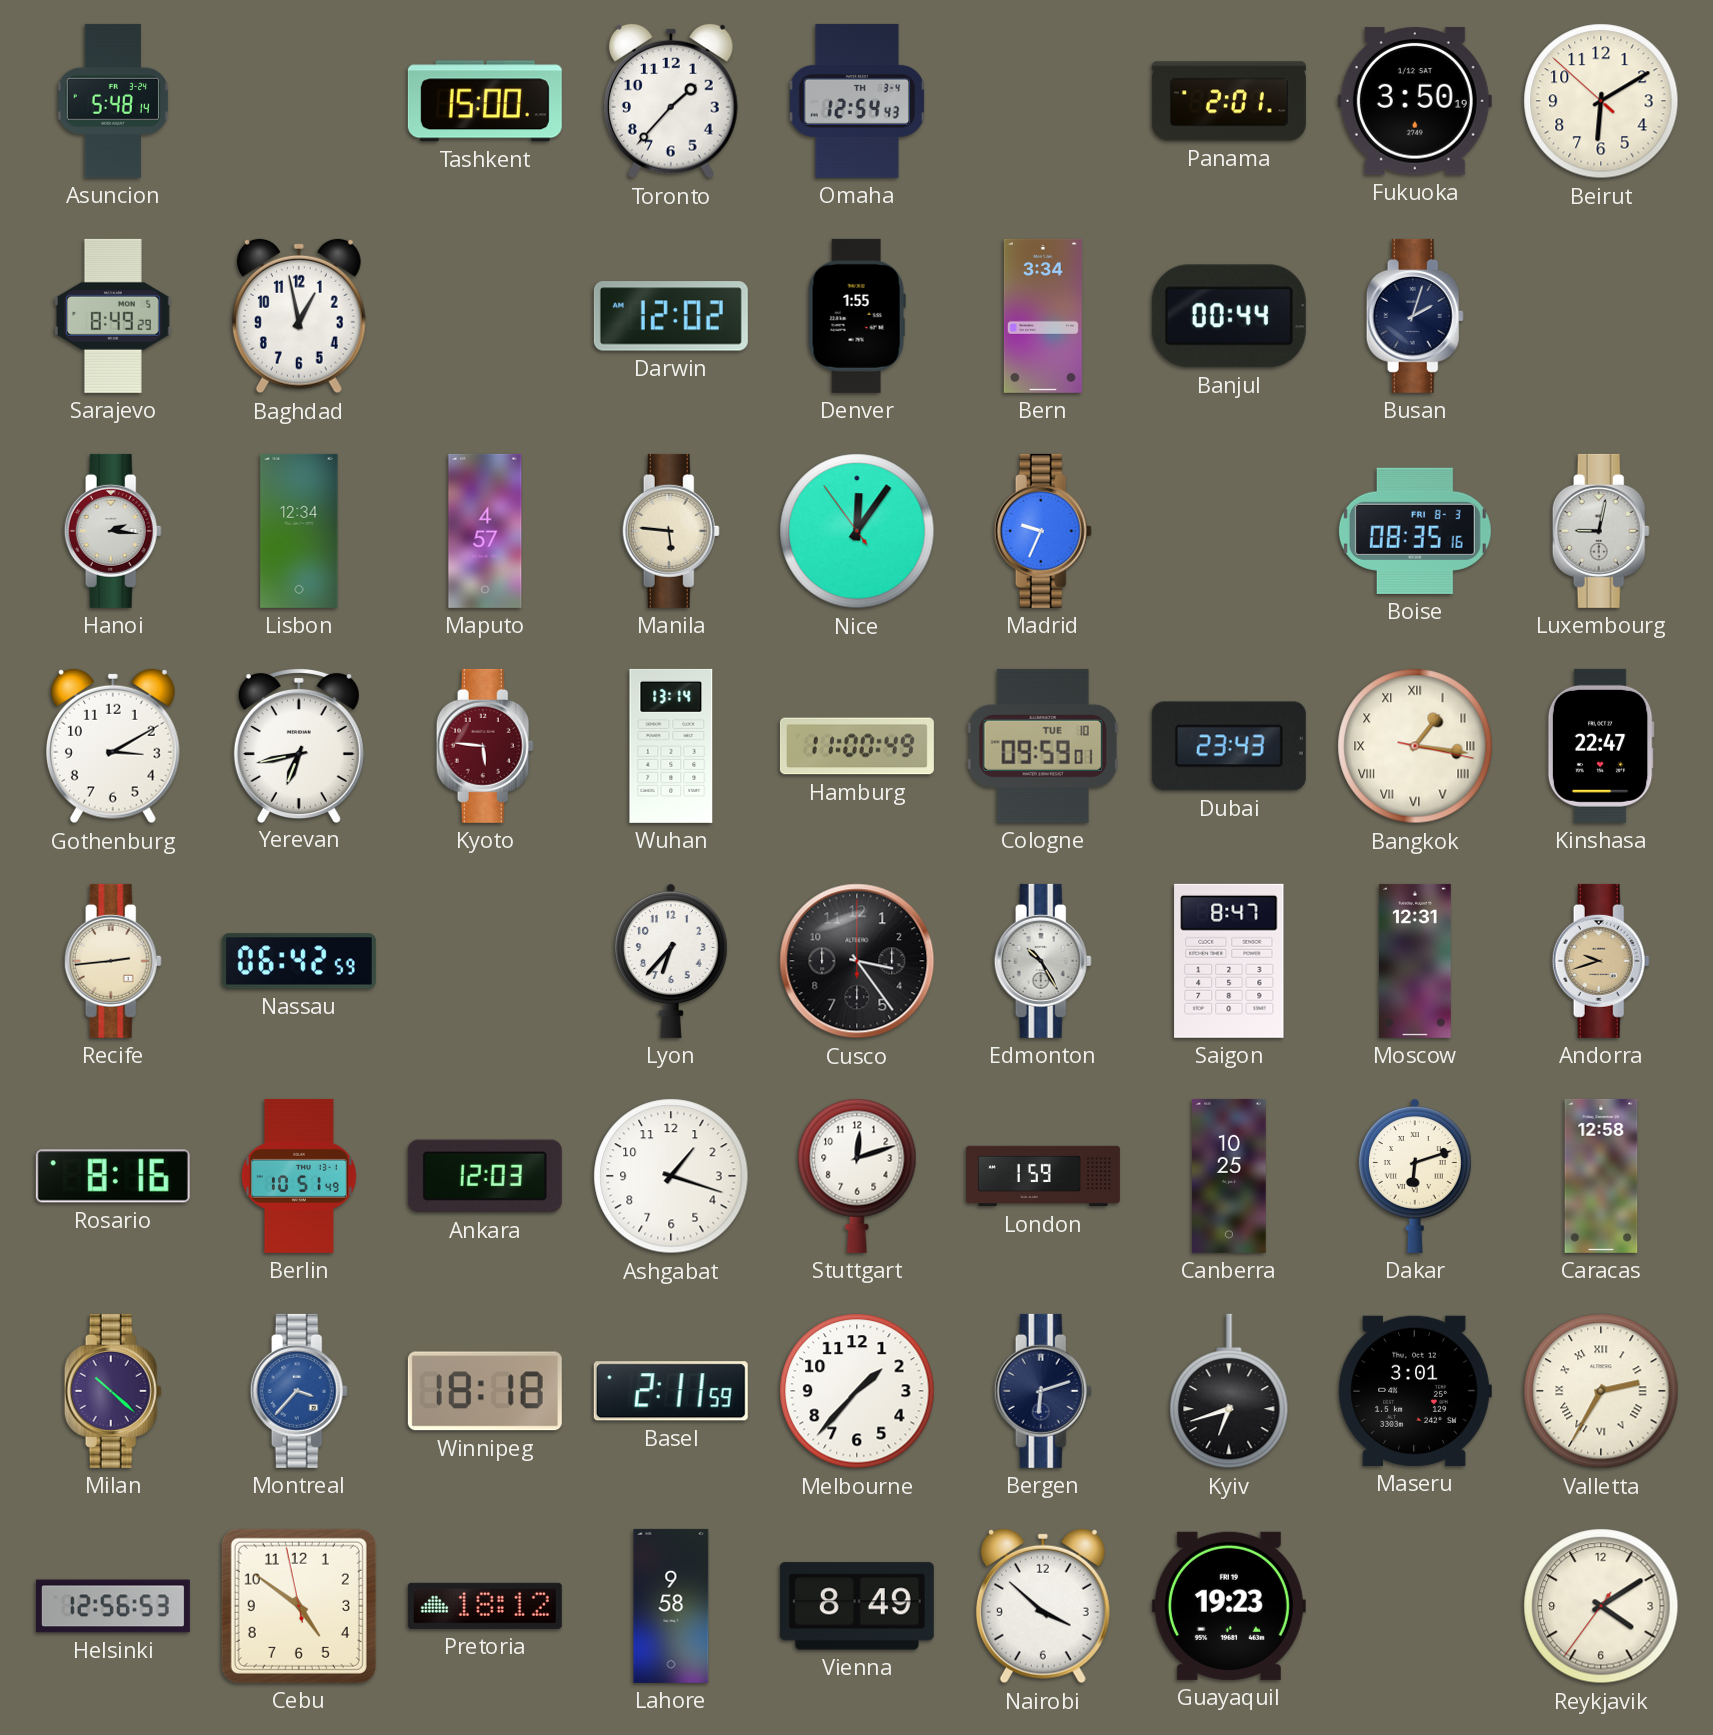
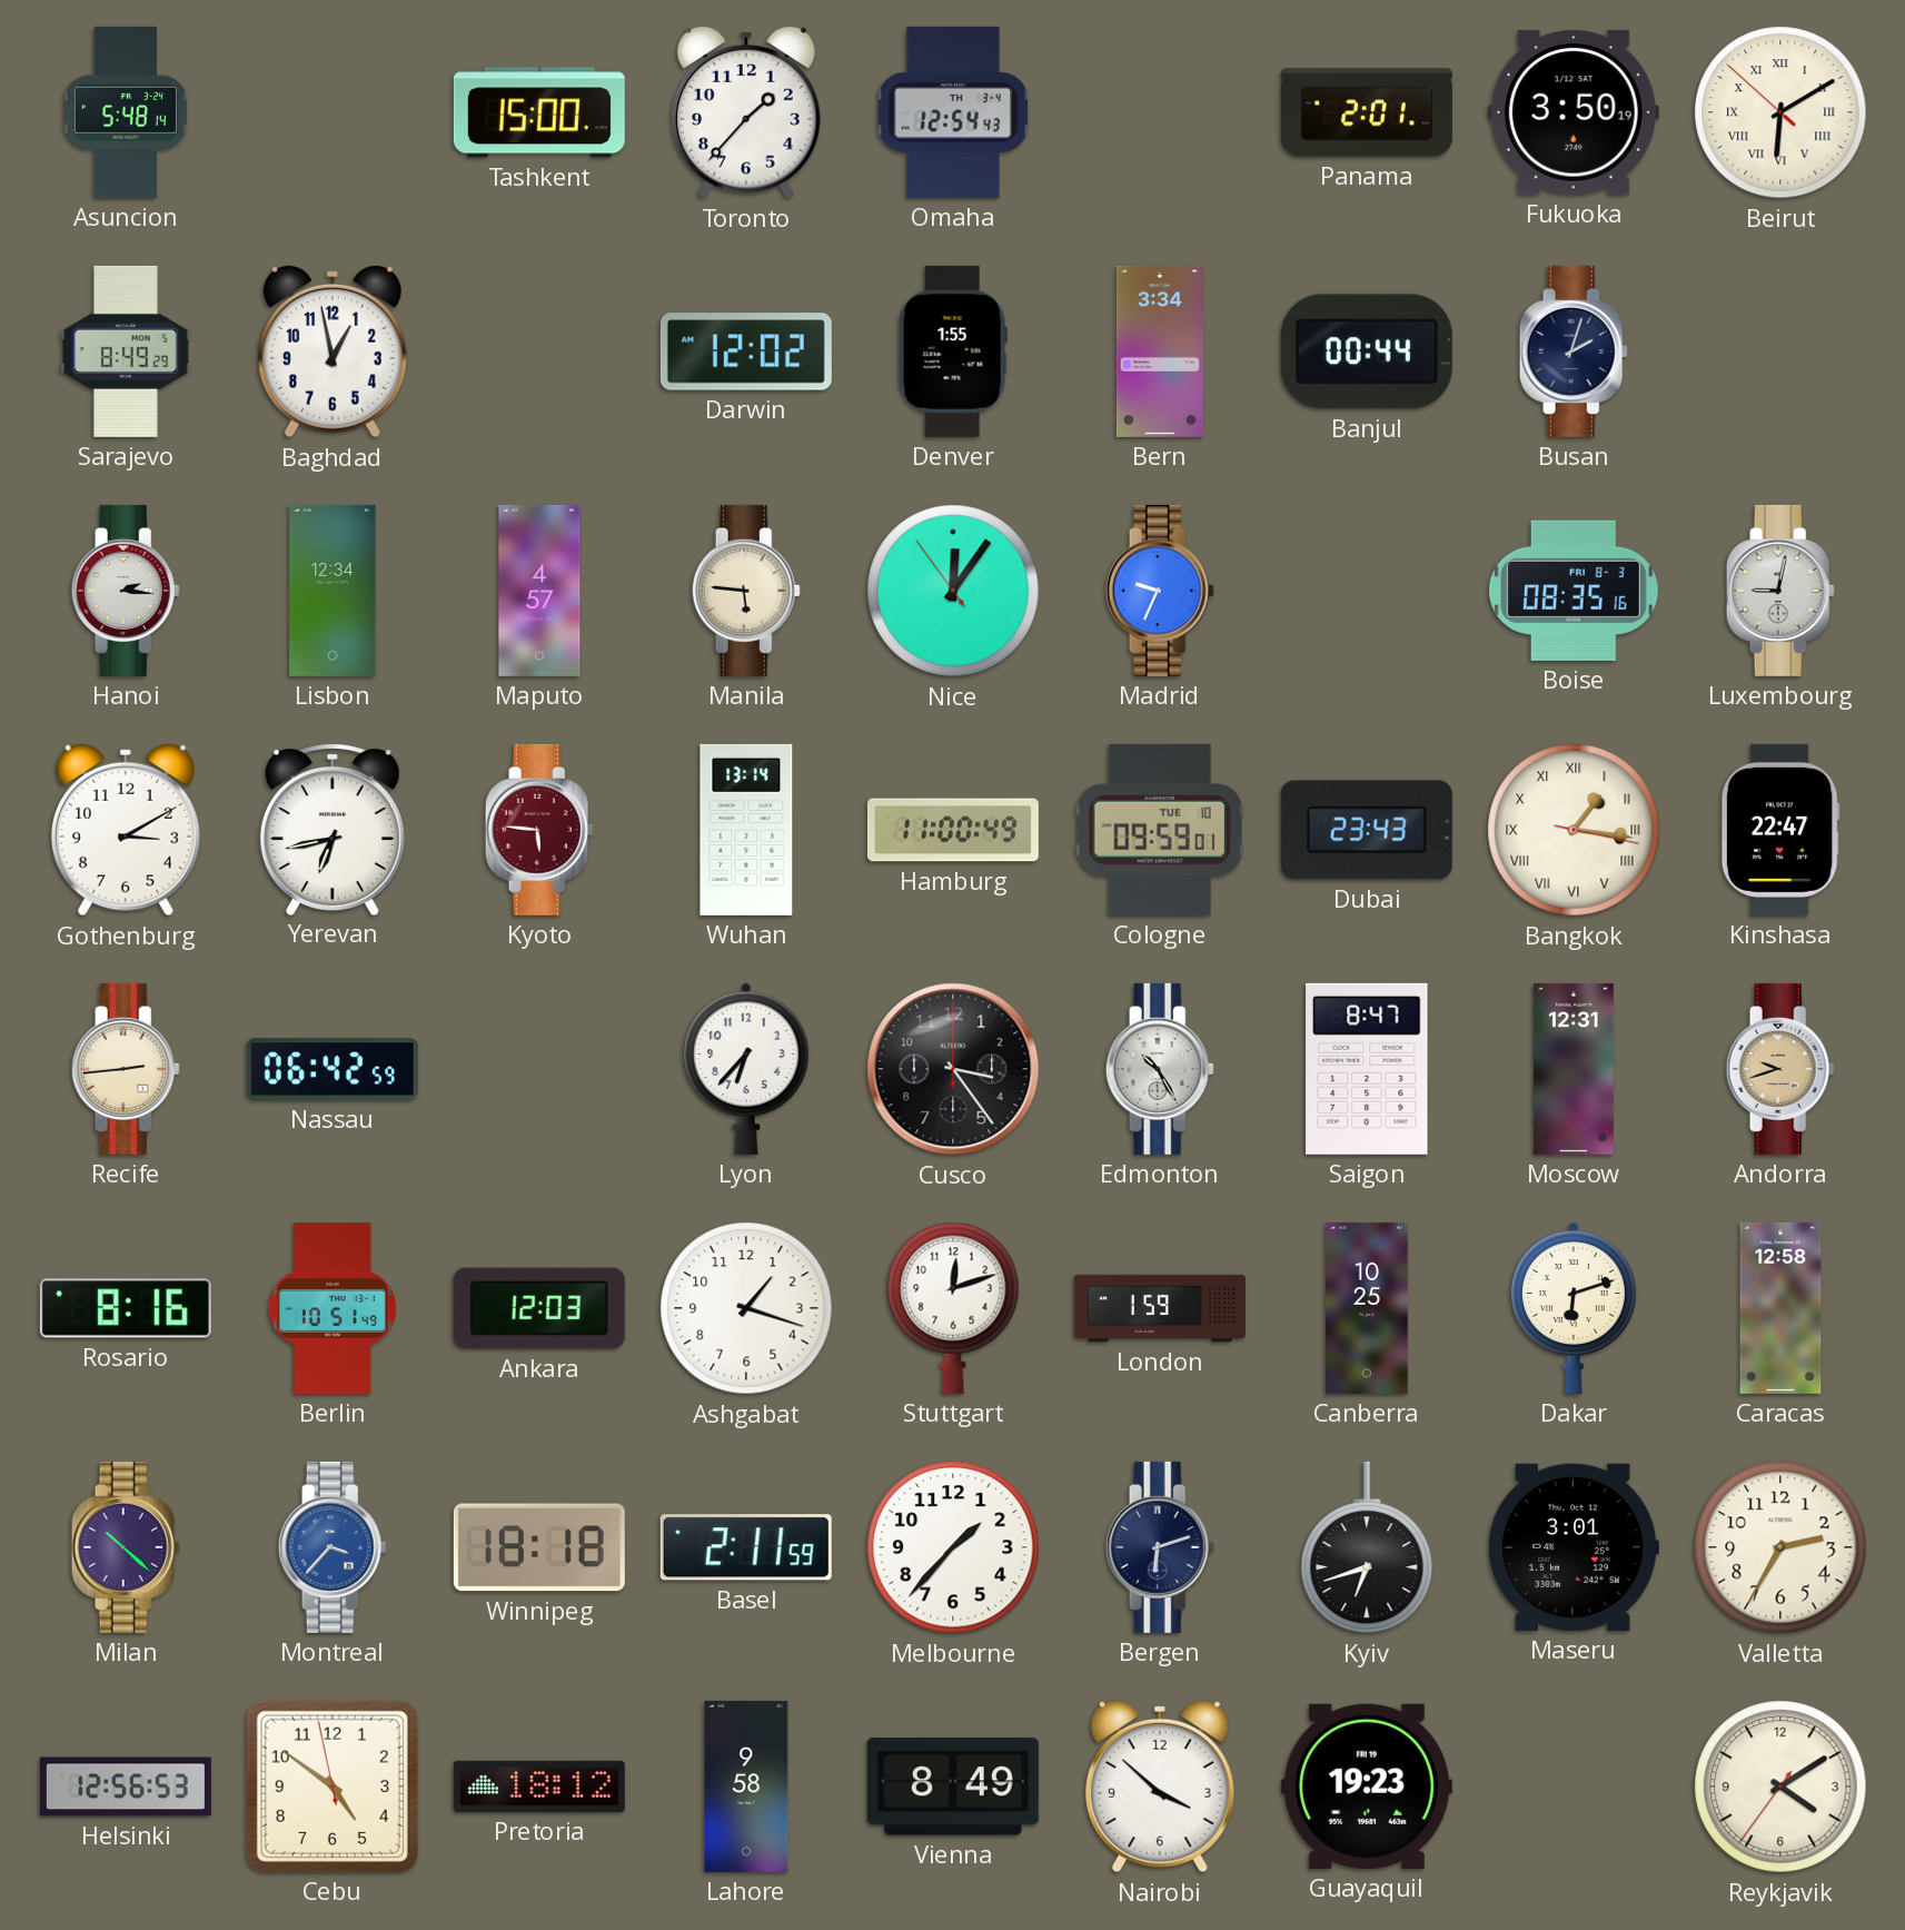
Beirut numerals: Arabic -> Roman (1780, 112)
Valletta numerals: Roman -> Arabic (1780, 1547)
